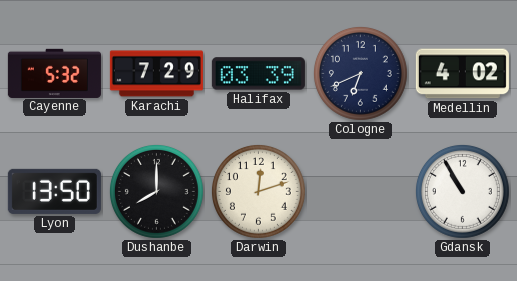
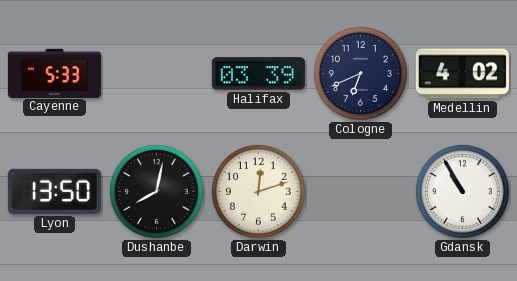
Cayenne: 5:32 -> 5:33 (54, 73)
Karachi: 7:29 -> none (156, 74)
Dushanbe: 8:00 -> 8:02 (156, 191)
